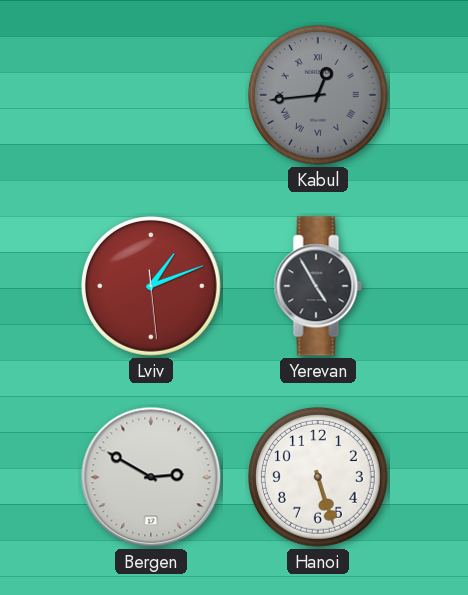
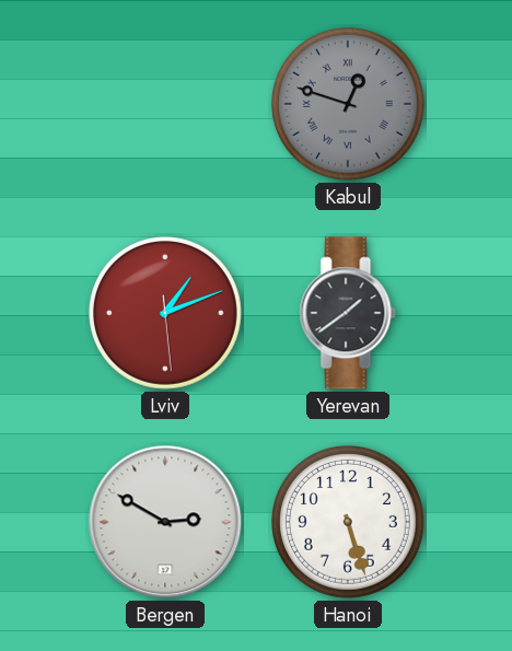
Kabul: 12:44 -> 12:48 (348, 104)
Yerevan: 4:55 -> 1:39 (348, 313)
